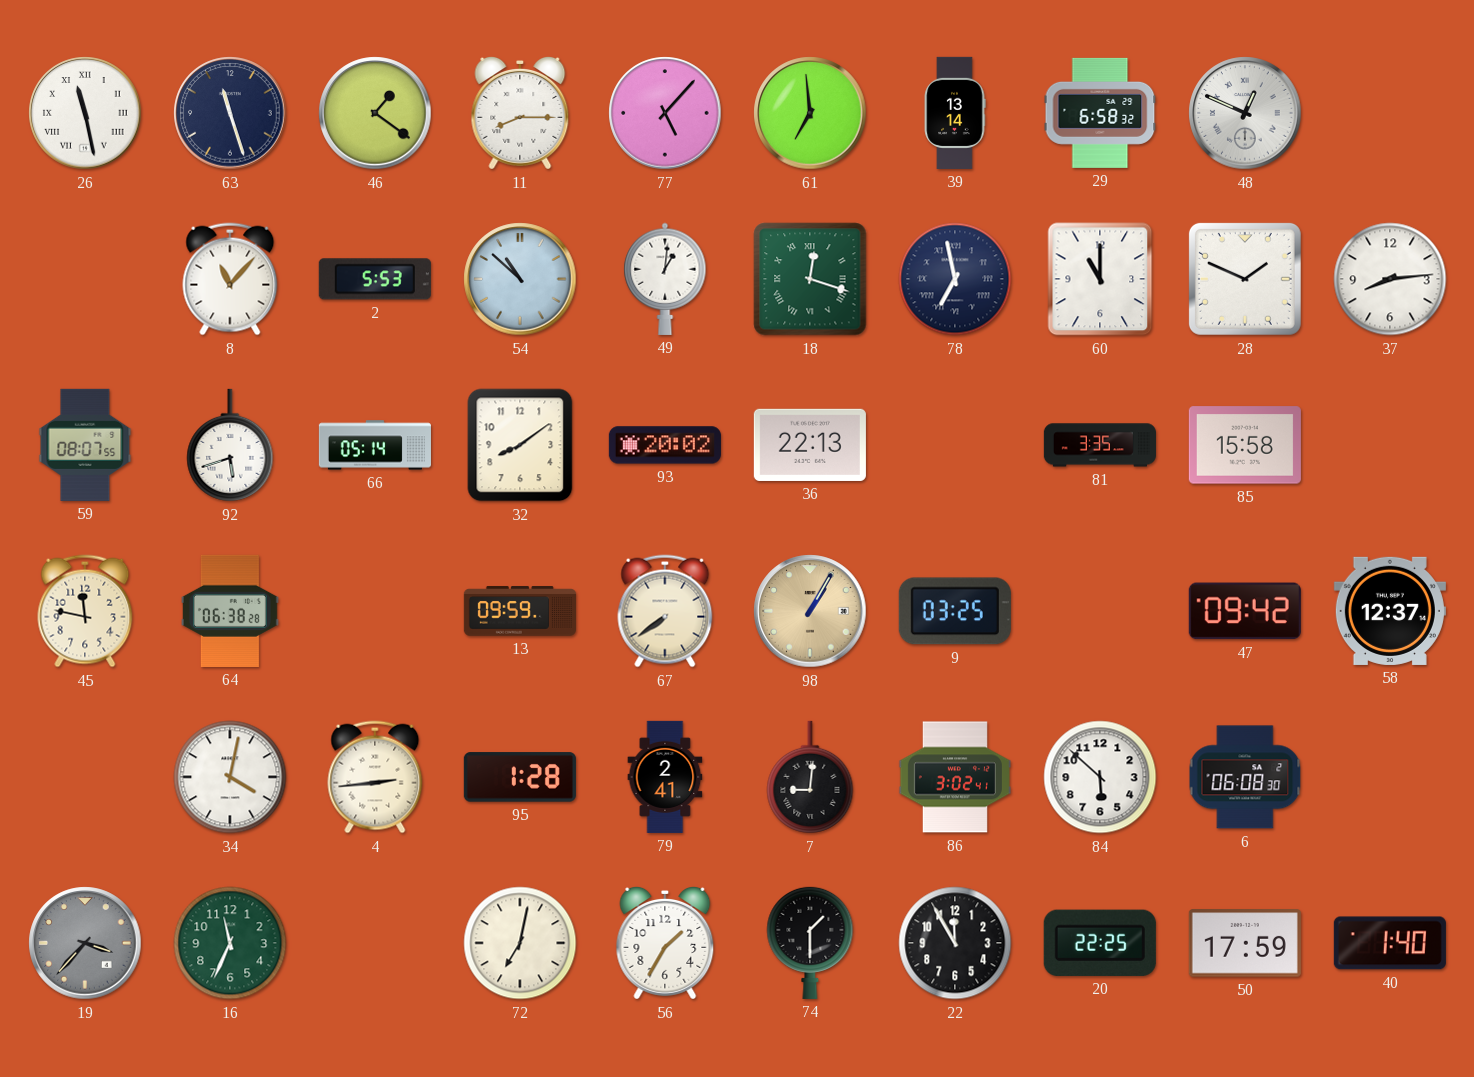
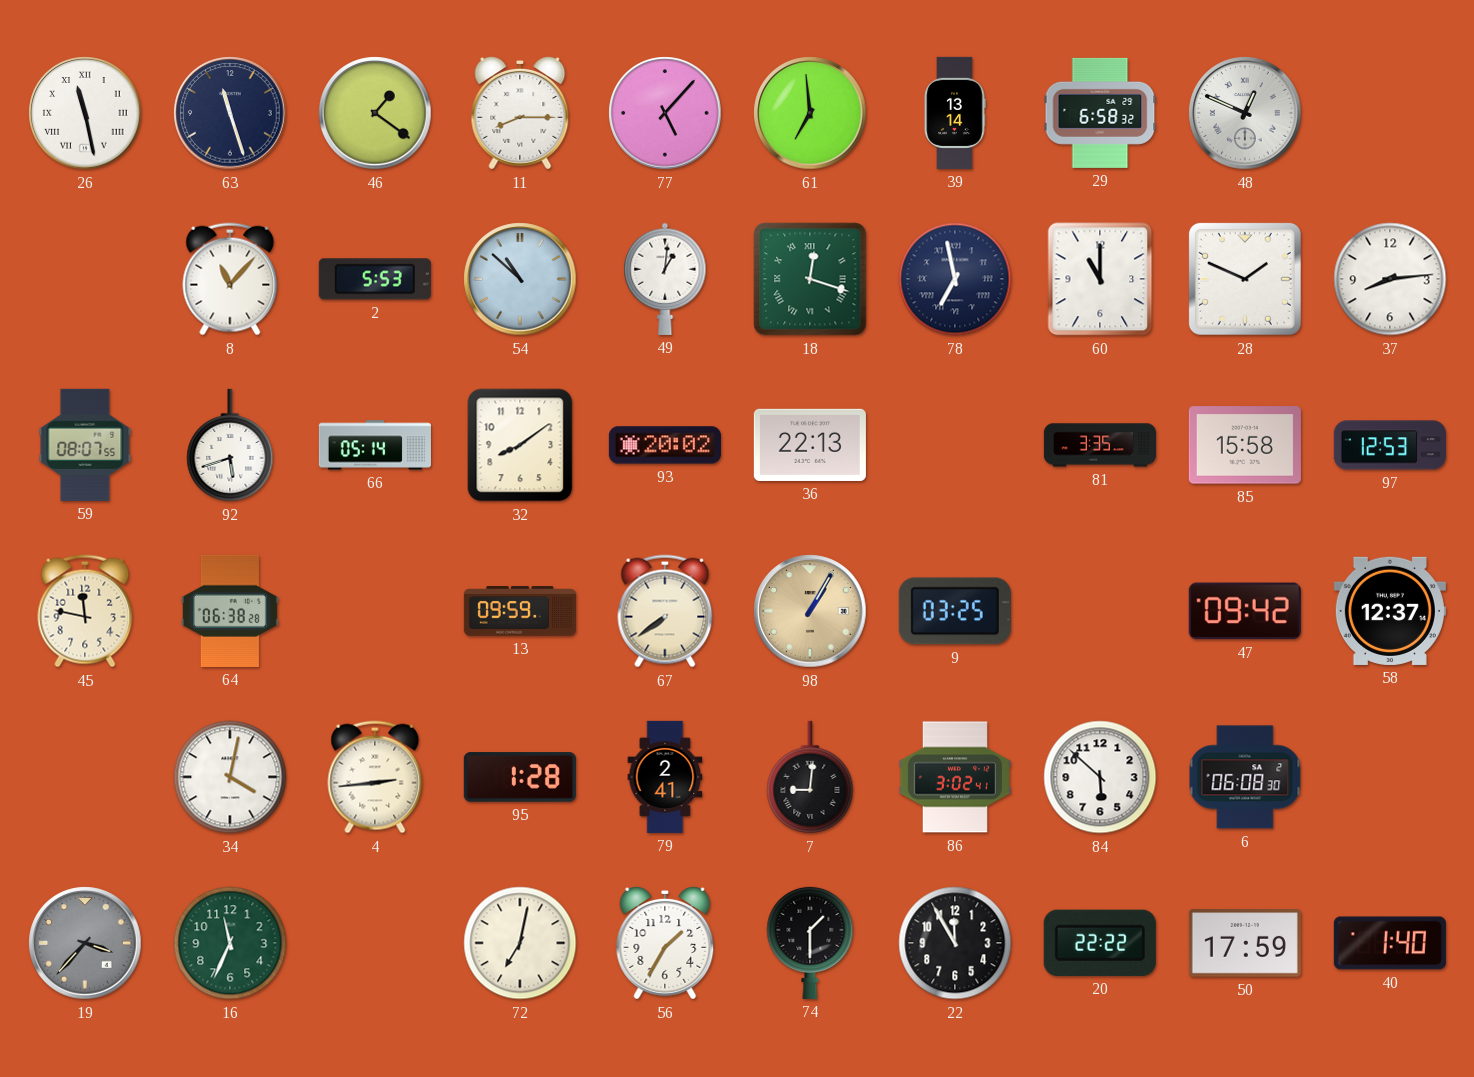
97: none -> 12:53 (1390, 445)
20: 22:25 -> 22:22 (1100, 943)
